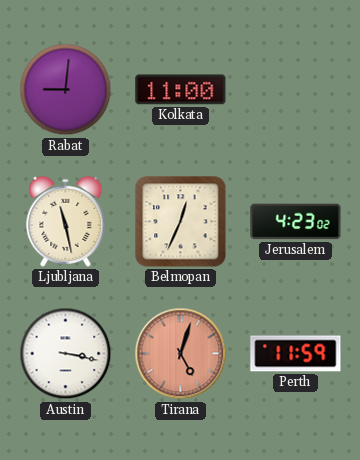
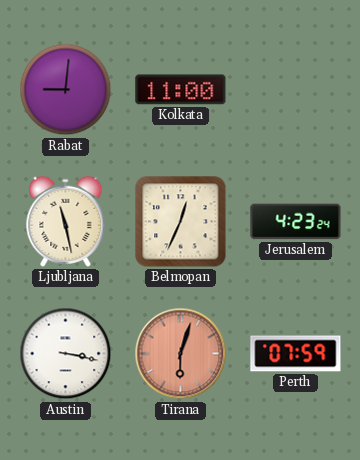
Jerusalem: 4:23:02 -> 4:23:24 (296, 222)
Tirana: 5:03 -> 6:03 (181, 354)
Perth: 11:59 -> 07:59 (296, 354)
